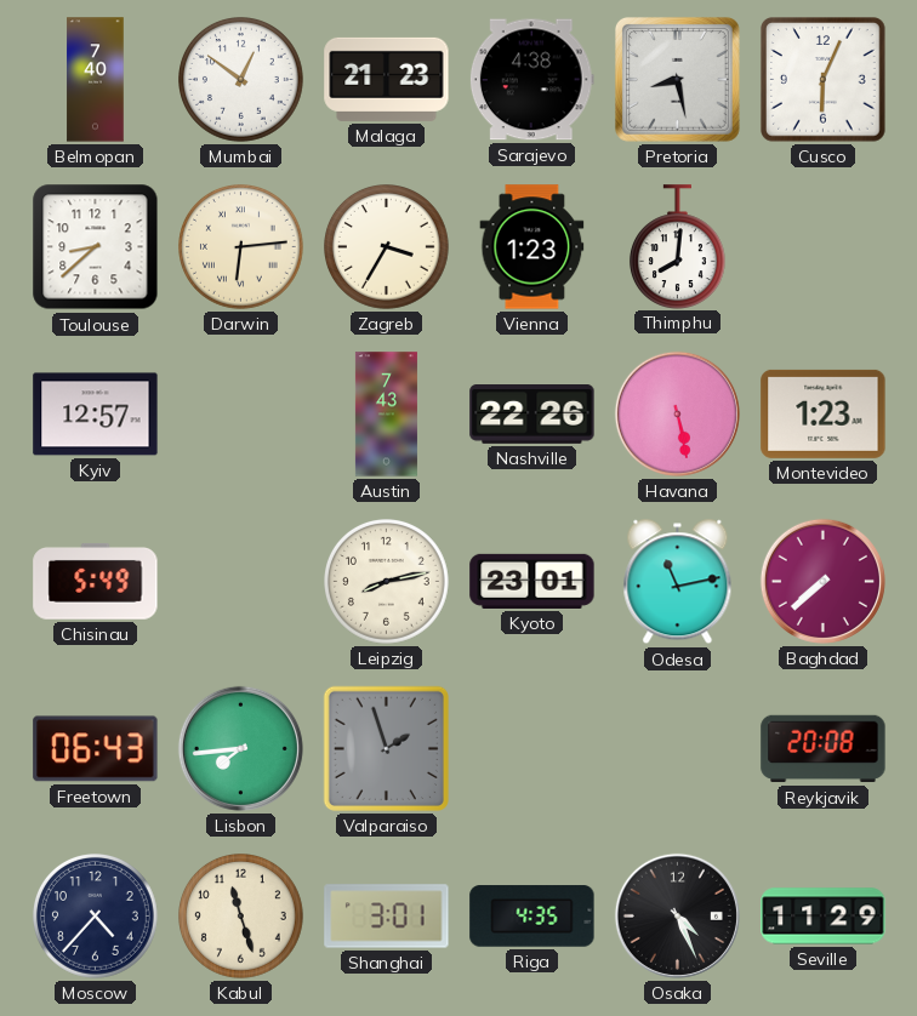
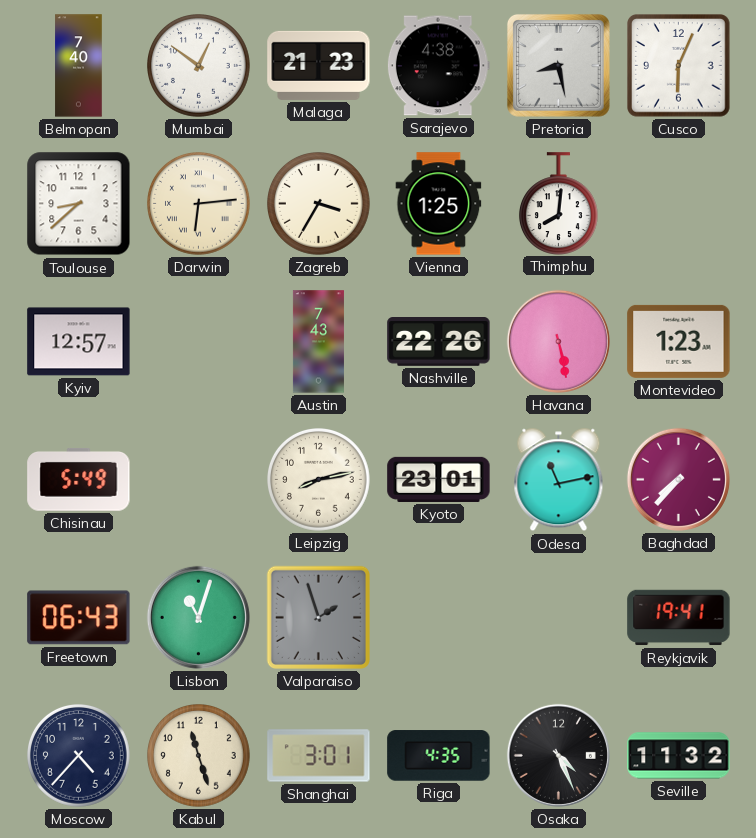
Vienna: 1:23 -> 1:25 (439, 204)
Baghdad: 7:38 -> 7:37 (678, 479)
Lisbon: 7:44 -> 11:03 (198, 617)
Reykjavik: 20:08 -> 19:41 (679, 618)
Seville: 11:29 -> 11:32 (679, 756)
